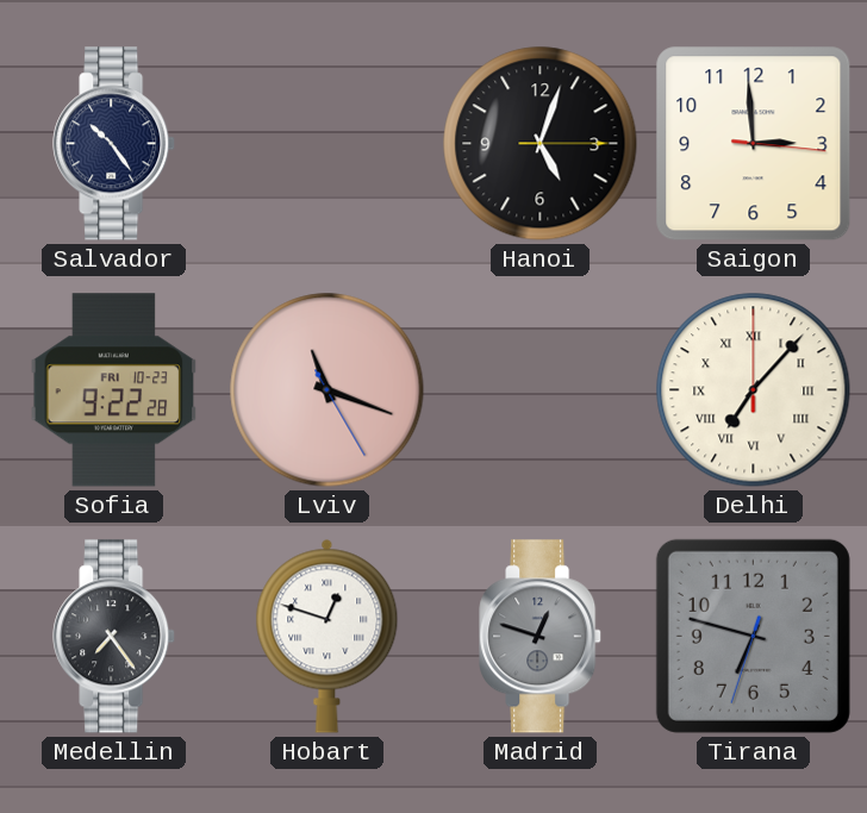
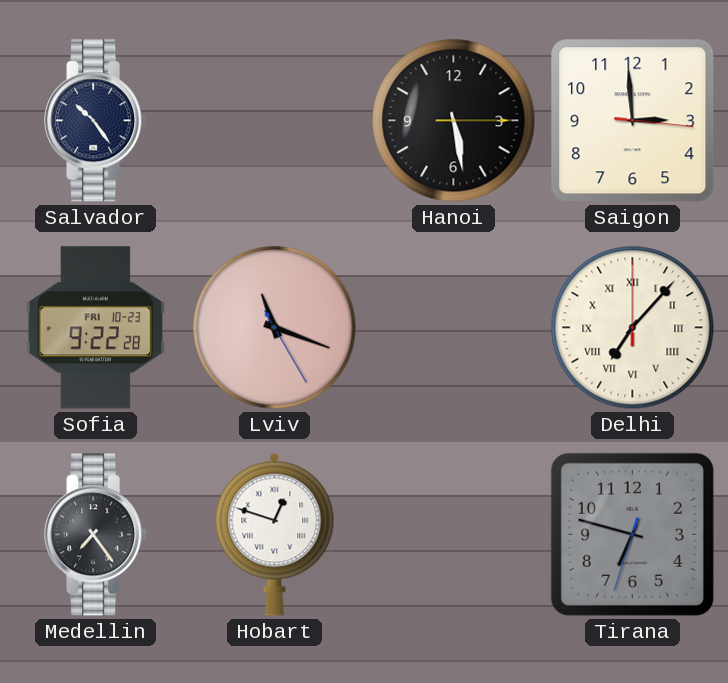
Hanoi: 5:03 -> 5:28 (454, 121)
Madrid: 12:48 -> none (541, 637)
